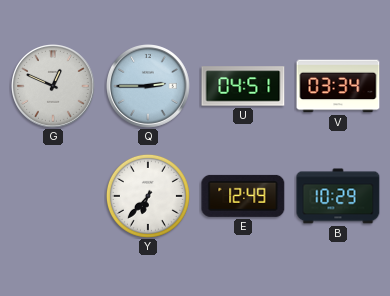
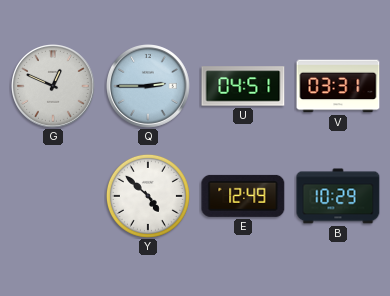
V: 03:34 -> 03:31 (338, 86)
Y: 6:37 -> 4:52 (148, 196)
